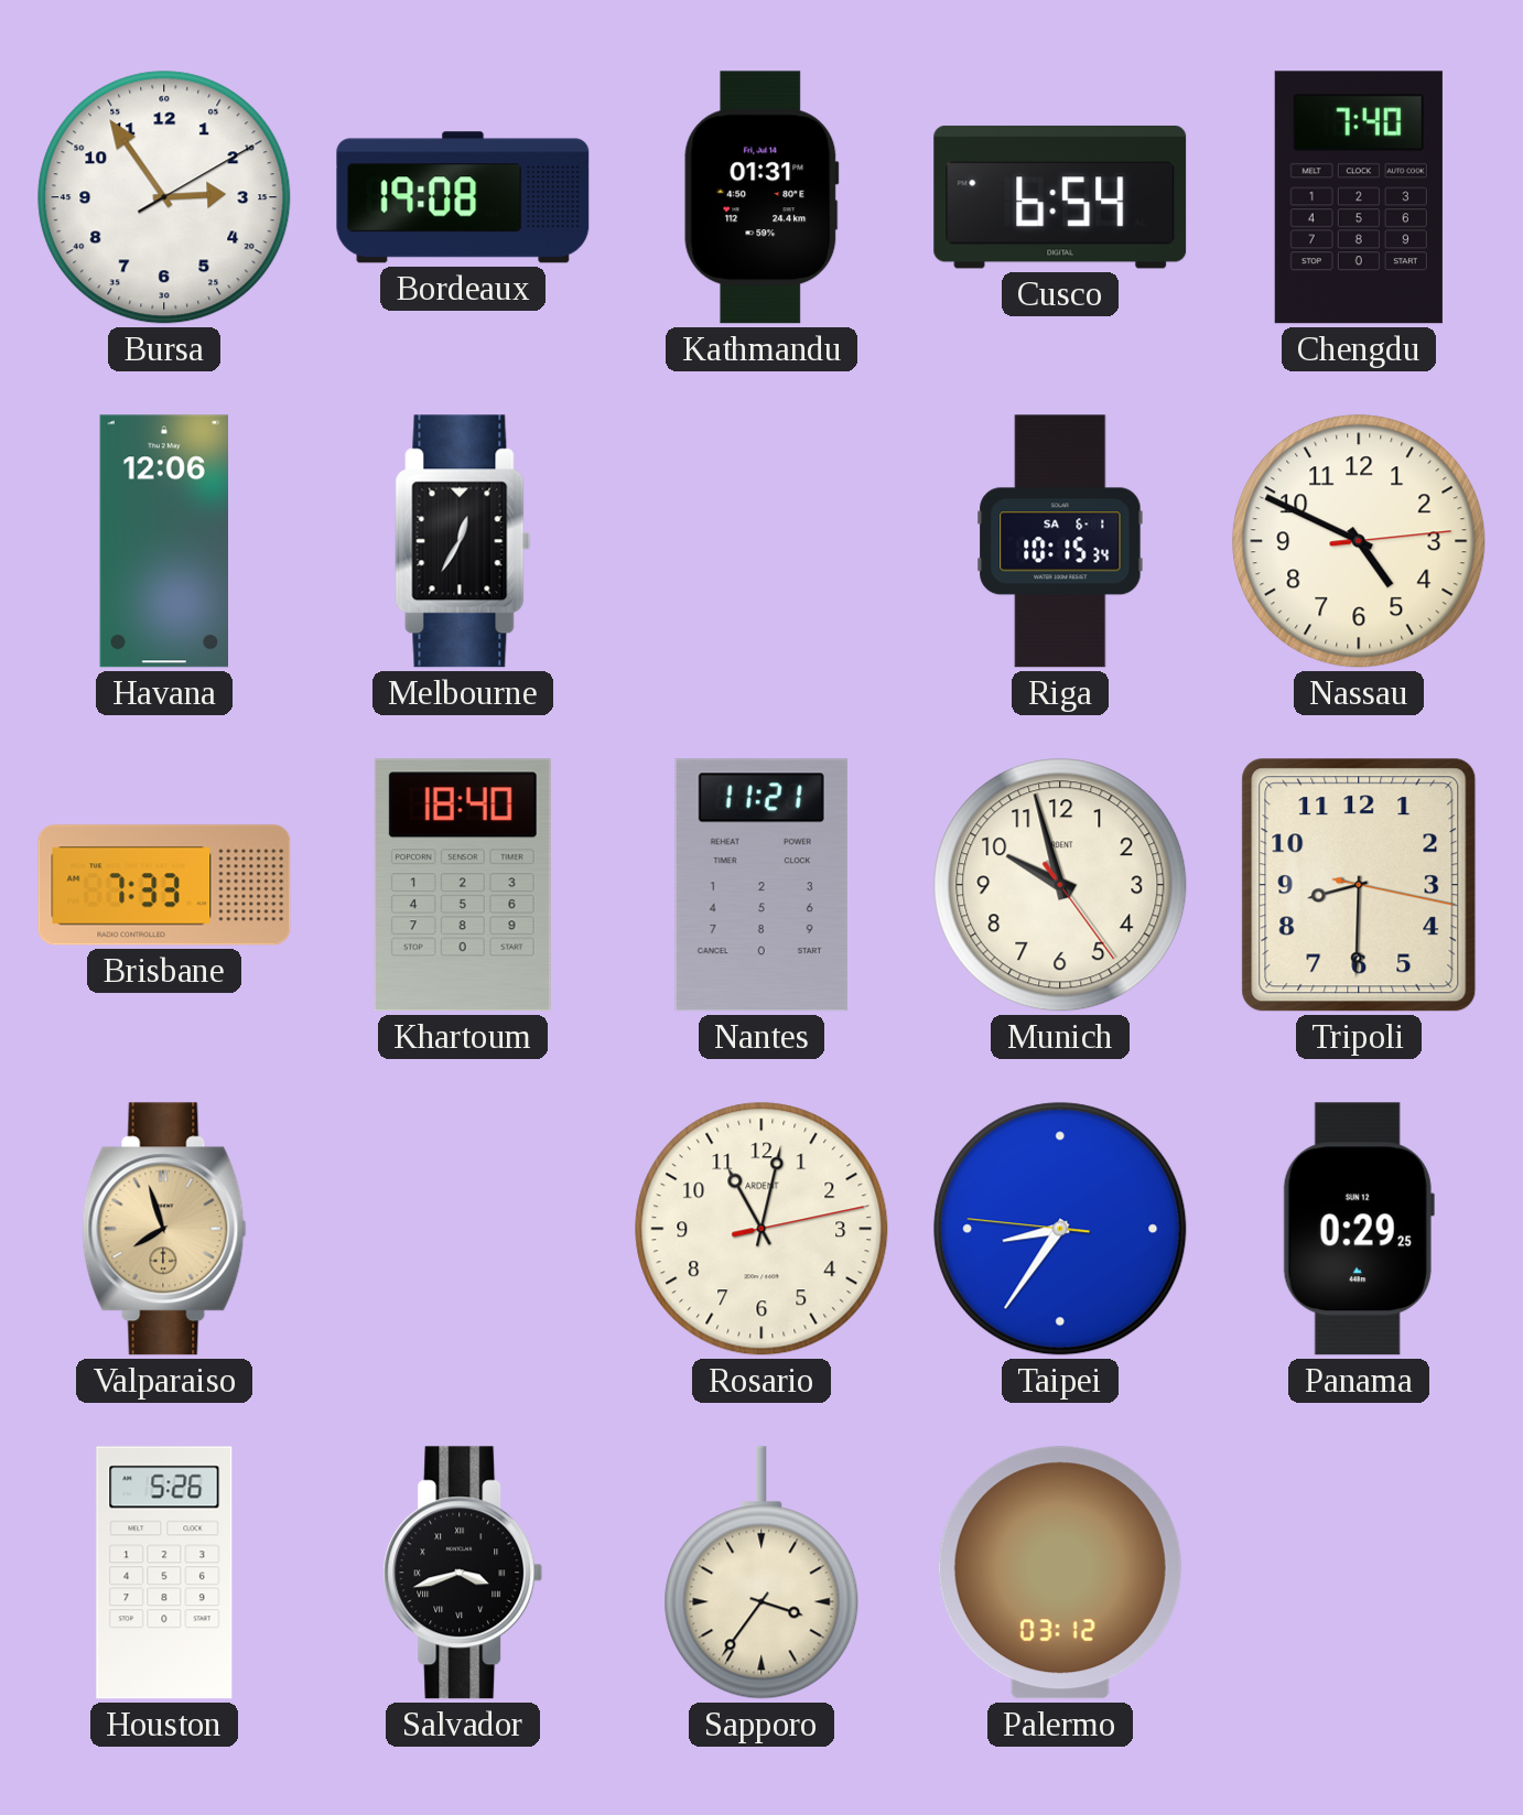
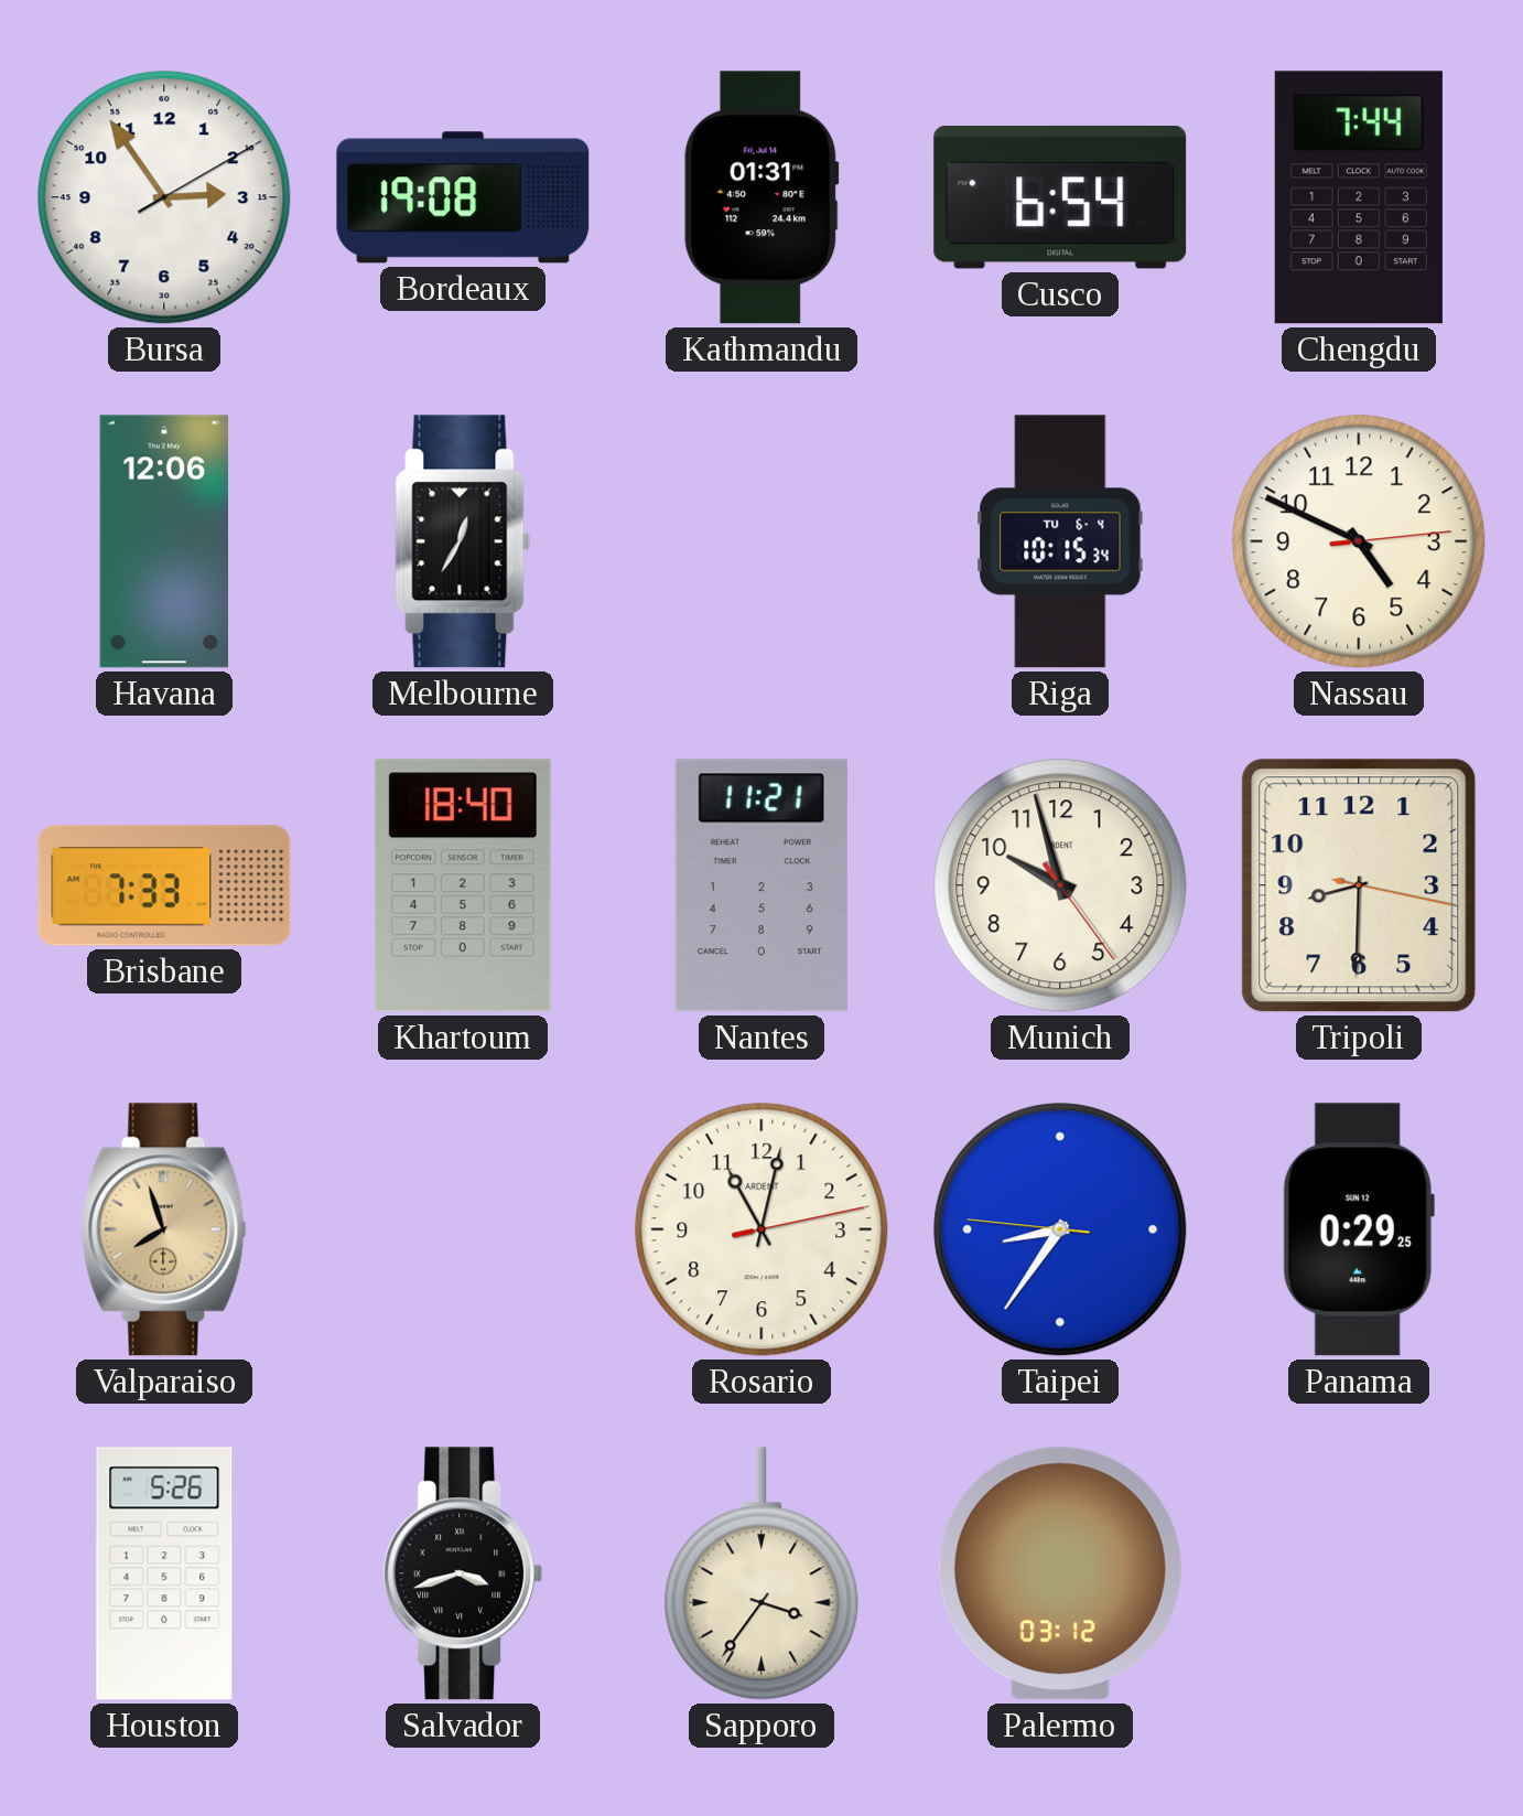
Chengdu: 7:40 -> 7:44 (1359, 197)
Riga date: SA 6-1 -> TU 6-4 (1060, 541)
